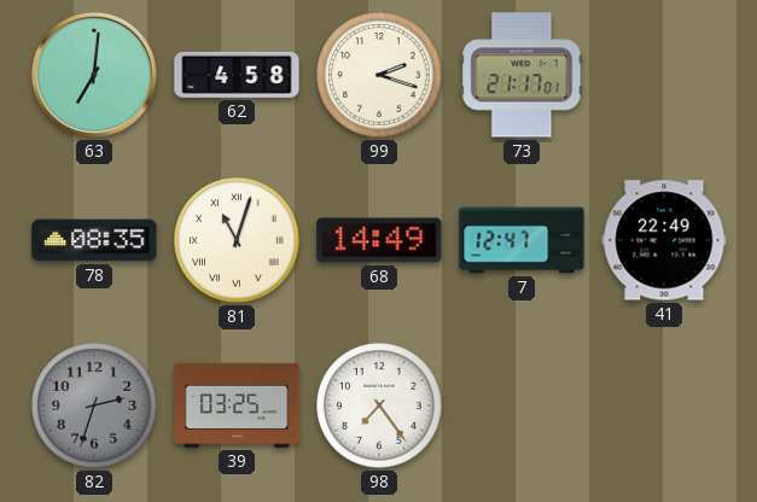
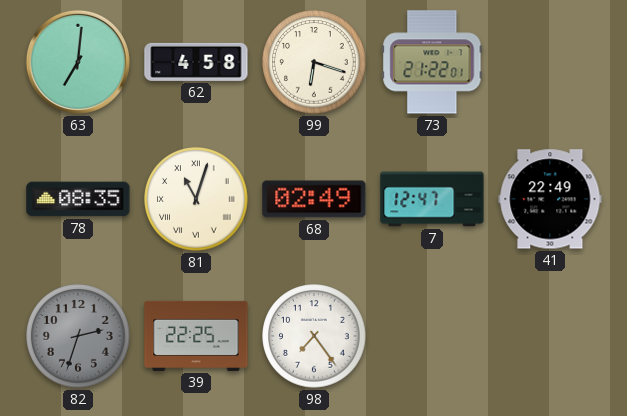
99: 2:18 -> 6:18 (314, 62)
73: 21:17 -> 21:22 (432, 62)
68: 14:49 -> 02:49 (314, 199)
39: 03:25 -> 22:25 (196, 336)
